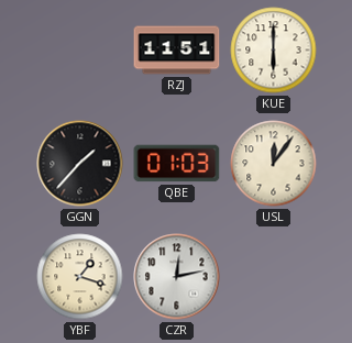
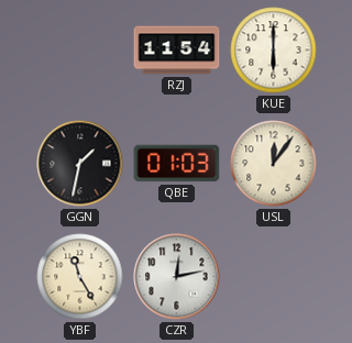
RZJ: 11:51 -> 11:54 (177, 51)
GGN: 1:37 -> 1:32 (80, 164)
YBF: 1:18 -> 11:25 (80, 277)
